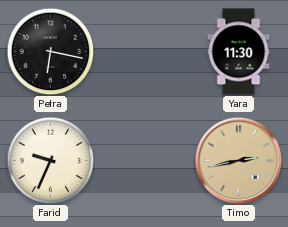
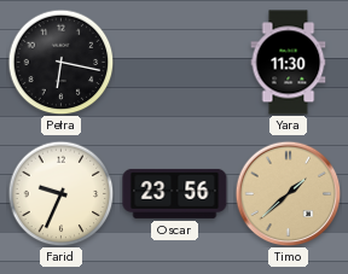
Oscar: none -> 23:56 (175, 193)
Timo: 2:43 -> 1:38 (288, 193)
